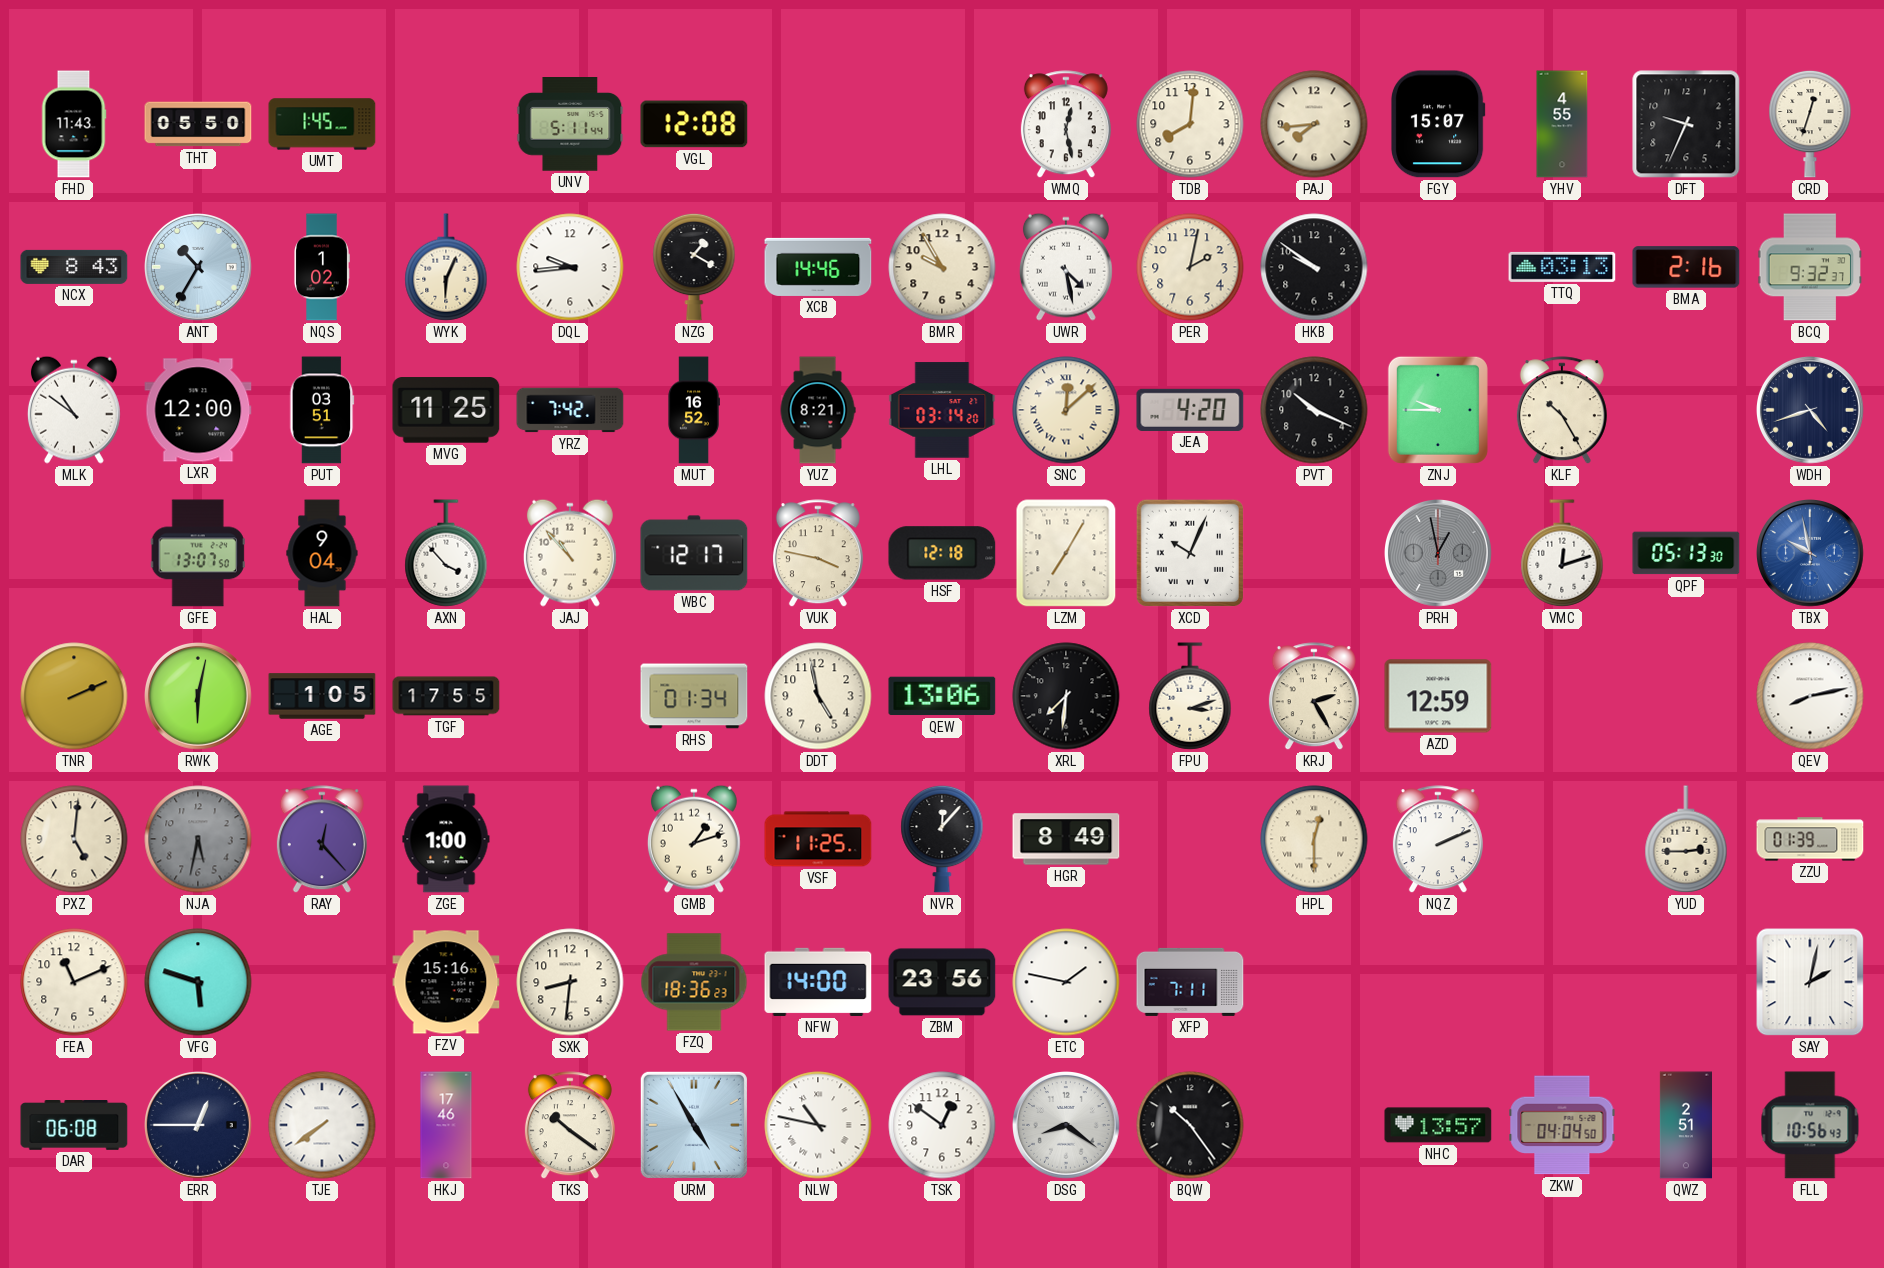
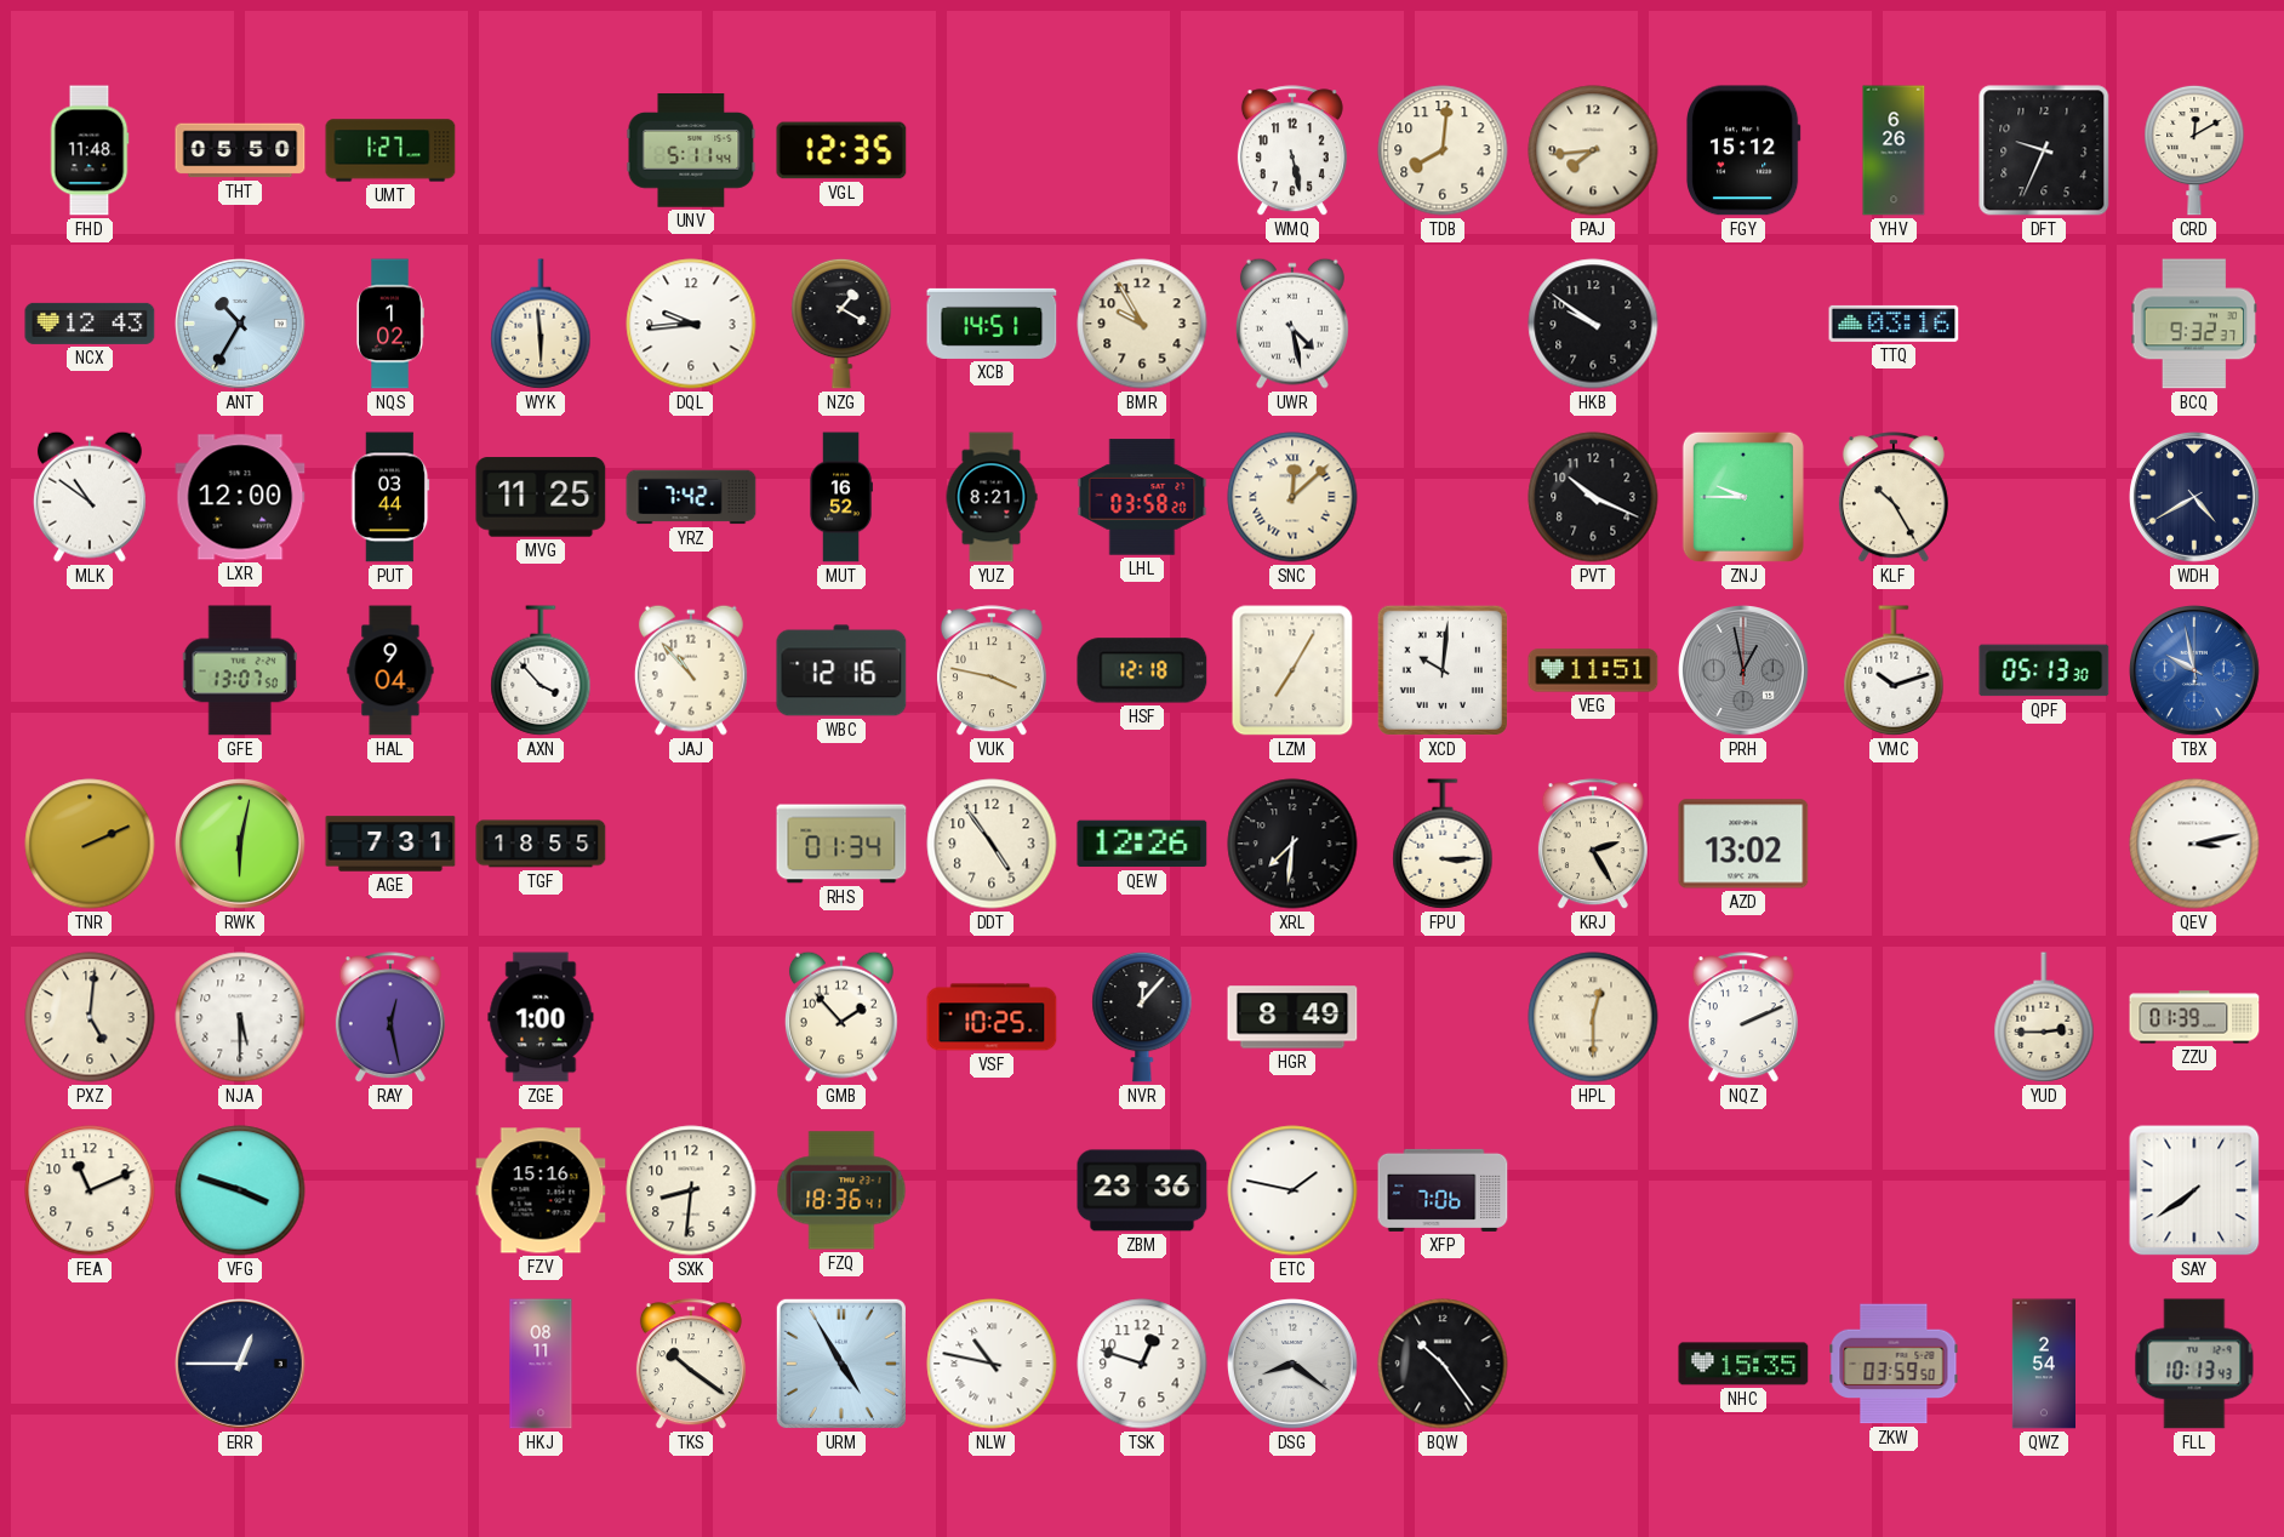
FHD: 11:43 -> 11:48 (90, 150)
UMT: 1:45 -> 1:27 (390, 150)
VGL: 12:08 -> 12:35 (841, 150)
WMQ: 12:28 -> 5:28 (1292, 152)
FGY: 15:07 -> 15:12 (1743, 150)
YHV: 4:55 -> 6:26 (1894, 150)
CRD: 12:33 -> 12:10 (2194, 150)
NCX: 8:43 -> 12:43 (90, 324)
WYK: 6:04 -> 5:59 (541, 324)
XCB: 14:46 -> 14:51 (992, 324)
PER: 2:02 -> none (1190, 267)
TTQ: 03:13 -> 03:16 (1894, 324)
BMA: 2:16 -> none (1686, 267)
PUT: 03:51 -> 03:44 (390, 497)
LHL: 03:14 -> 03:58 (1142, 497)
JEA: 4:20 -> none (1190, 410)
WDH: 4:42 -> 4:40 (2196, 498)
WBC: 12:17 -> 12:16 (841, 670)
XCD: 10:04 -> 10:01 (1443, 670)
VEG: none -> 11:51 (1593, 670)
VMC: 12:12 -> 10:12 (1894, 670)
AGE: 1:05 -> 7:31 (390, 844)
TGF: 17:55 -> 18:55 (541, 844)
DDT: 4:58 -> 4:54 (992, 844)
QEW: 13:06 -> 12:26 (1142, 844)
FPU: 3:12 -> 3:15 (1443, 844)
AZD: 12:59 -> 13:02 (1743, 844)
QEV: 8:13 -> 3:13 (2194, 844)
NJA: 5:32 -> 5:30 (240, 1017)
NJA dial: grey -> white (240, 1017)
RAY: 12:23 -> 12:28 (390, 1018)
GMB: 1:12 -> 1:53 (841, 1017)
VSF: 11:25 -> 10:25 (992, 1017)
VFG: 5:48 -> 3:48 (240, 1190)
FZQ: 18:36:23 -> 18:36:41 (841, 1190)
NFW: 14:00 -> none (818, 982)
ZBM: 23:56 -> 23:36 (1142, 1190)
XFP: 7:11 -> 7:06 (1443, 1190)
SAY: 2:02 -> 7:39 (2194, 1190)
DAR: 06:08 -> none (74, 1126)
TJE: 7:39 -> none (322, 1125)
HKJ: 17:46 -> 08:11 (541, 1364)
TSK: 12:51 -> 12:48 (1142, 1364)
NHC: 13:57 -> 15:35 (1743, 1364)
ZKW: 04:04 -> 03:59 (1894, 1364)
QWZ: 2:51 -> 2:54 (2043, 1364)
FLL: 10:56 -> 10:13 (2194, 1364)
